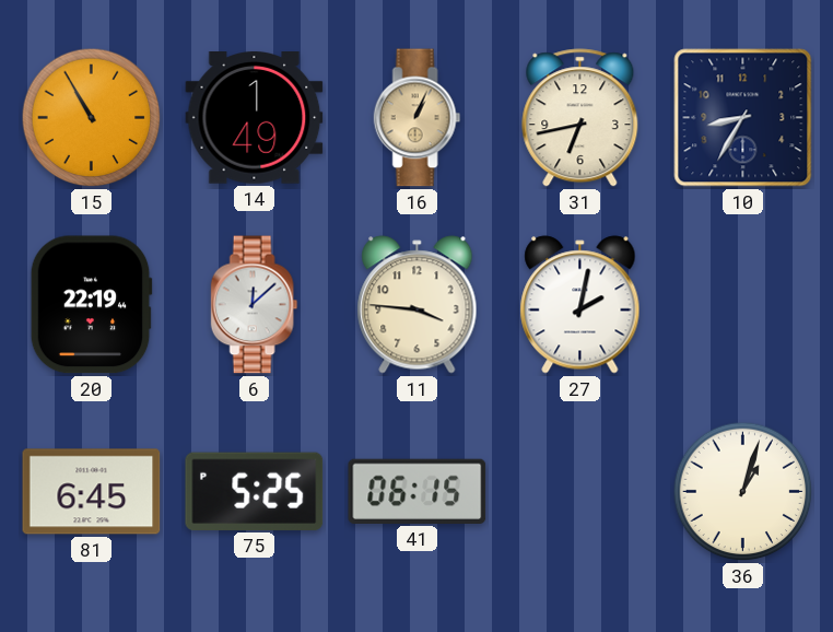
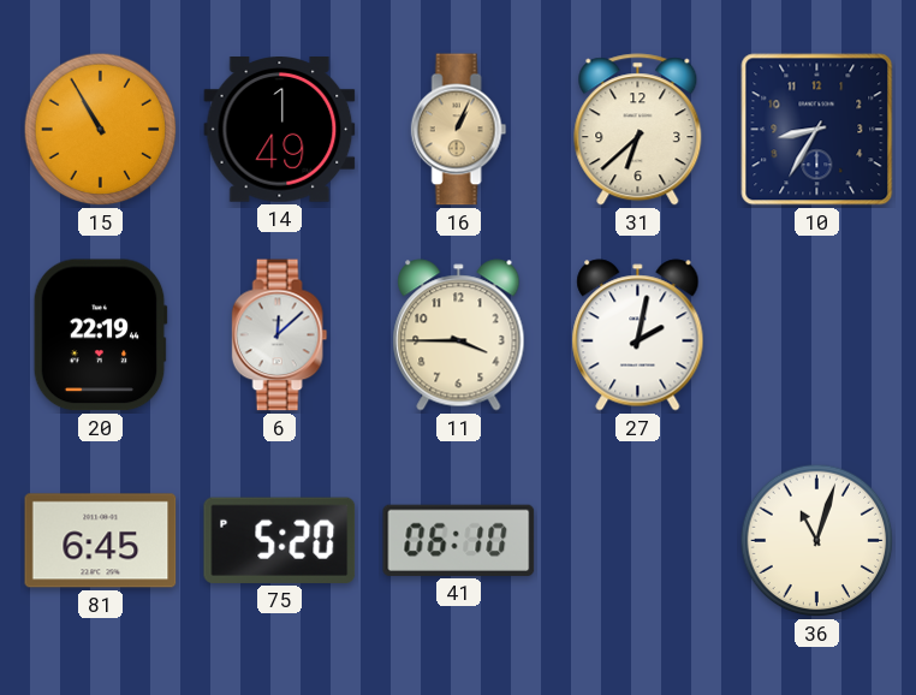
31: 6:43 -> 6:38 (638, 130)
11: 3:46 -> 3:45 (459, 335)
75: 5:25 -> 5:20 (280, 540)
41: 06:15 -> 06:10 (459, 540)
36: 1:03 -> 11:03 (817, 541)
